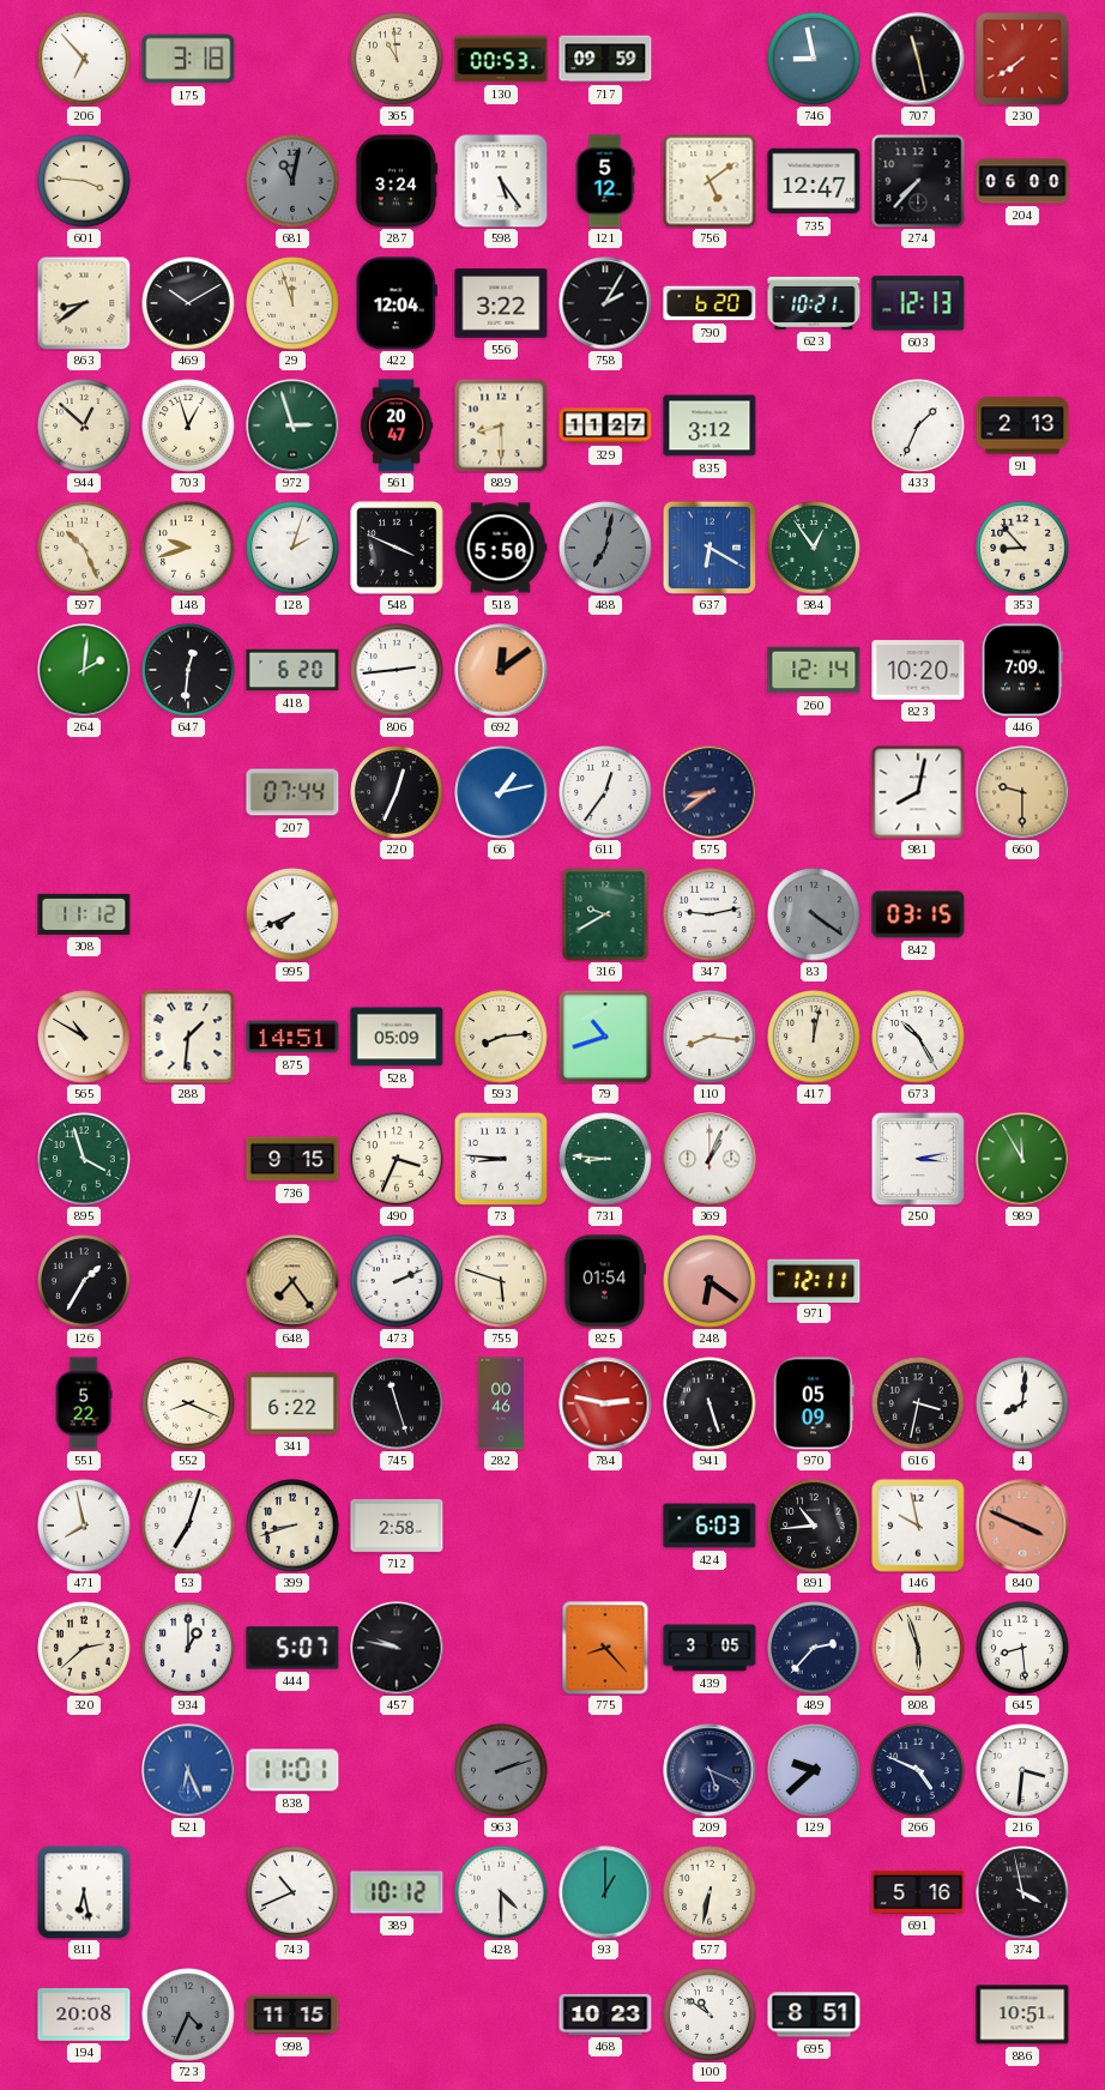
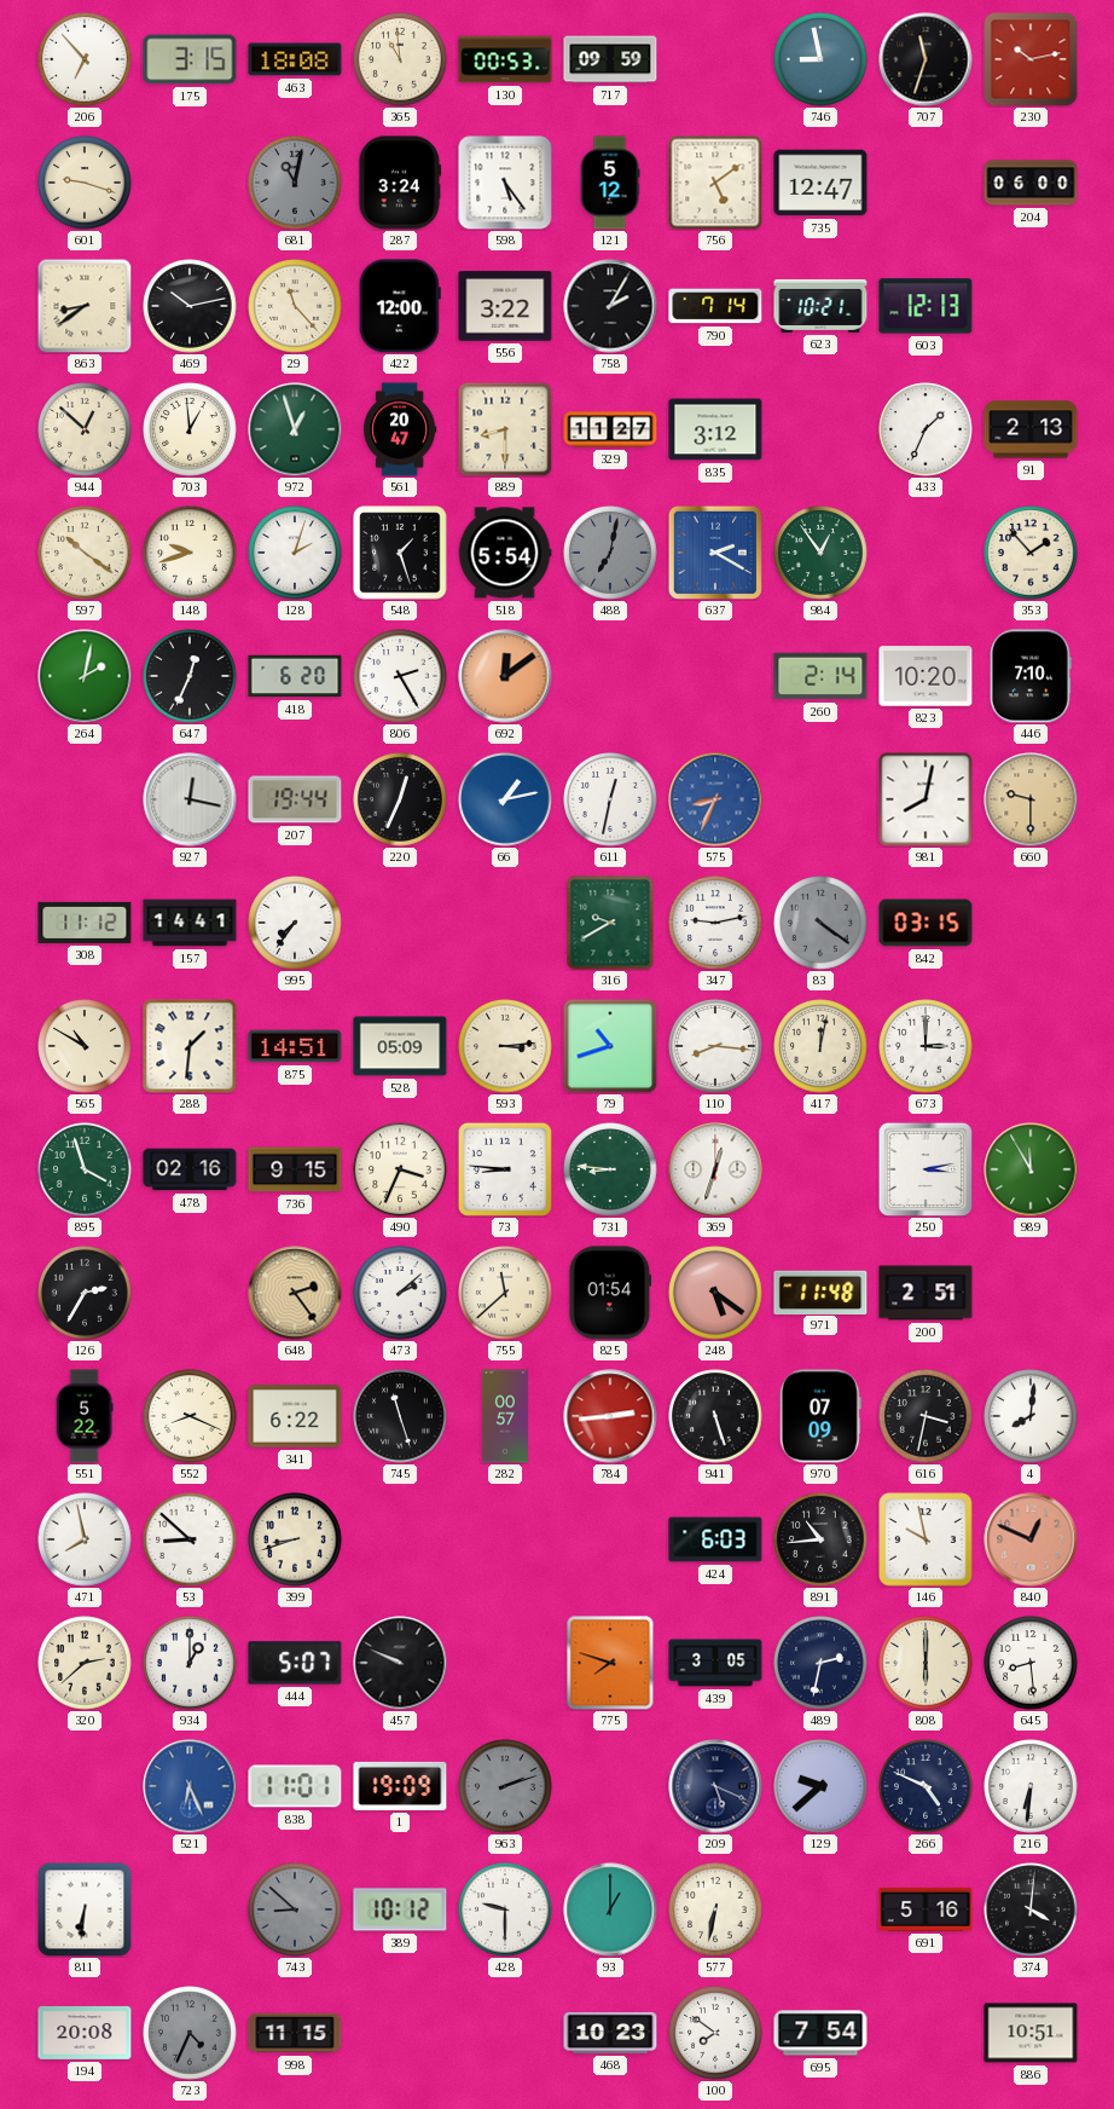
175: 3:18 -> 3:15 (190, 59)
463: none -> 18:08 (295, 59)
707: 11:28 -> 11:33 (926, 59)
230: 7:39 -> 10:13 (1031, 59)
601: 3:46 -> 9:18 (85, 183)
274: 7:37 -> none (918, 181)
469: 10:10 -> 10:13 (190, 306)
29: 11:57 -> 11:23 (295, 306)
422: 12:04 -> 12:00 (400, 306)
790: 6:20 -> 7:14 (715, 306)
703: 12:57 -> 12:59 (190, 429)
972: 2:57 -> 12:57 (295, 429)
597: 10:26 -> 10:21 (85, 553)
548: 3:49 -> 1:27 (400, 553)
518: 5:50 -> 5:54 (505, 553)
637: 6:20 -> 2:20 (715, 553)
353: 8:53 -> 1:53 (1031, 553)
264: 2:01 -> 2:02 (85, 676)
647: 12:31 -> 12:34 (190, 676)
806: 2:44 -> 2:25 (400, 676)
260: 12:14 -> 2:14 (820, 676)
446: 7:09 -> 7:10 (1031, 676)
927: none -> 12:17 (190, 799)
207: 07:44 -> 19:44 (295, 799)
611: 12:36 -> 12:32 (610, 799)
575: 8:39 -> 8:34 (715, 799)
575 dial: navy -> blue (715, 799)
157: none -> 14:41 (190, 923)
995: 7:41 -> 7:36 (295, 923)
593: 8:14 -> 3:14 (505, 1046)
673: 10:25 -> 3:00 (926, 1046)
478: none -> 02:16 (190, 1169)
369: 1:04 -> 12:33 (715, 1169)
126: 1:35 -> 2:35 (85, 1293)
648: 7:24 -> 2:24 (295, 1293)
473: 2:11 -> 2:08 (400, 1293)
755: 5:48 -> 11:38 (505, 1293)
248: 6:21 -> 5:21 (715, 1293)
971: 12:11 -> 11:48 (820, 1292)
200: none -> 2:51 (926, 1293)
282: 00:46 -> 00:57 (505, 1416)
784: 2:47 -> 2:44 (610, 1416)
970: 05:09 -> 07:09 (820, 1416)
53: 7:03 -> 8:52 (190, 1539)
712: 2:58 -> none (397, 1526)
840: 3:49 -> 12:49 (1031, 1539)
457: 9:47 -> 9:49 (400, 1663)
775: 8:23 -> 7:48 (610, 1663)
489: 2:37 -> 2:32 (820, 1663)
808: 5:57 -> 6:00 (926, 1663)
1: none -> 19:09 (400, 1786)
216: 3:31 -> 6:31 (1031, 1786)
811: 6:28 -> 6:31 (85, 1909)
743: 10:41 -> 8:52 (295, 1909)
743 dial: white -> grey (295, 1909)
428: 4:30 -> 9:30 (505, 1909)
374: 3:58 -> 4:01 (1031, 1909)
100: 10:51 -> 7:51 (715, 2033)
695: 8:51 -> 7:54 (820, 2033)
